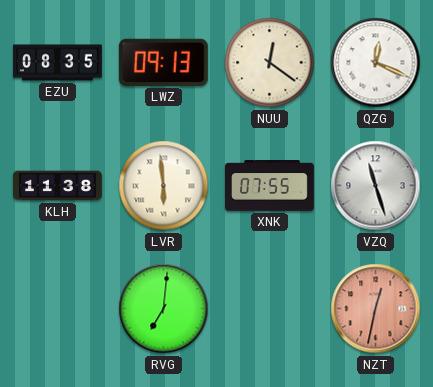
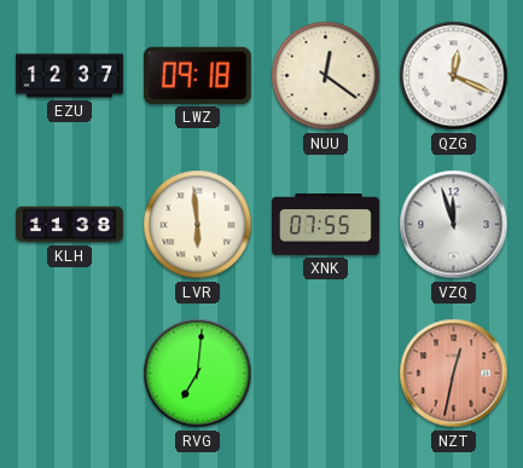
EZU: 08:35 -> 12:37 (70, 76)
LWZ: 09:13 -> 09:18 (197, 75)
VZQ: 11:27 -> 11:57 (454, 225)
